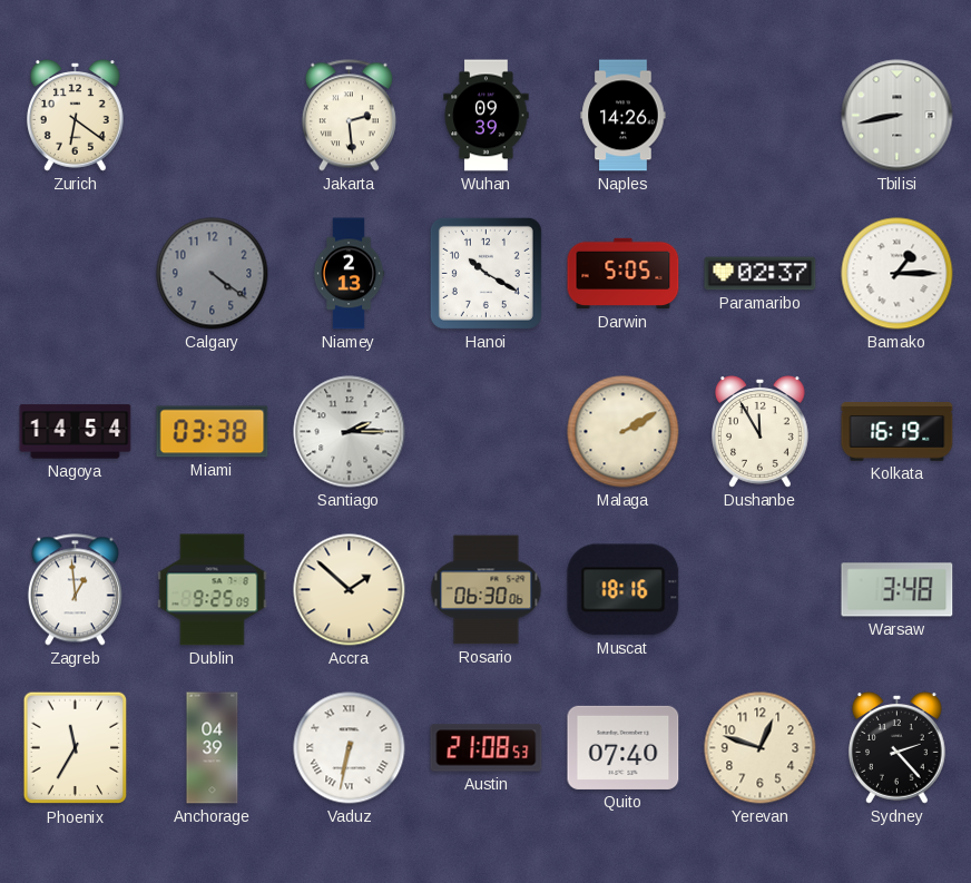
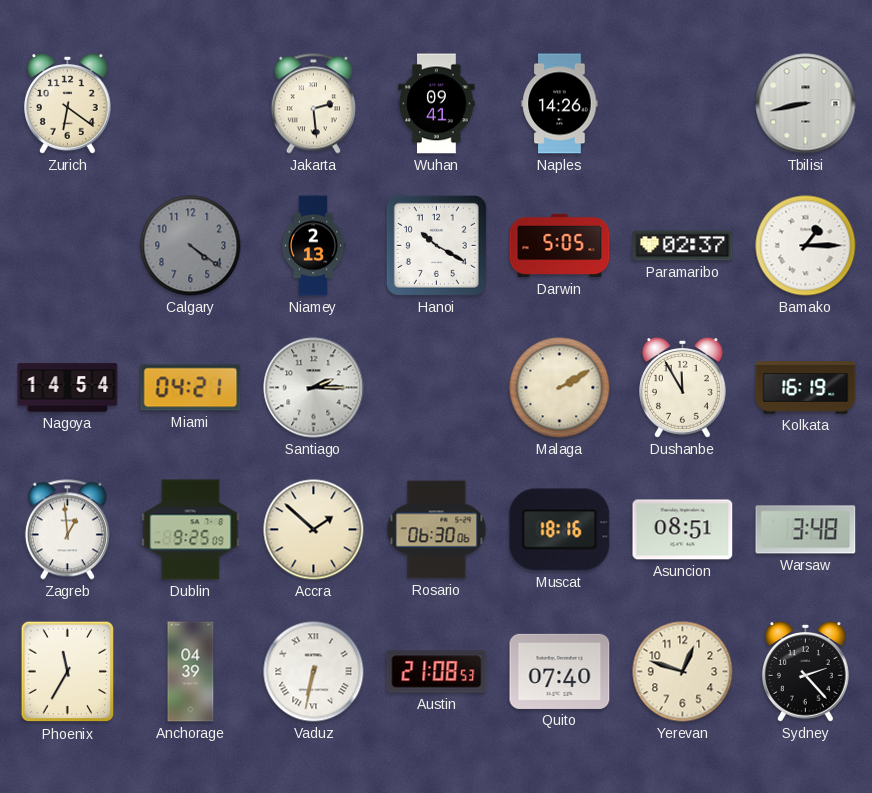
Wuhan: 09:39 -> 09:41 (437, 104)
Miami: 03:38 -> 04:21 (191, 388)
Asuncion: none -> 08:51 (683, 530)
